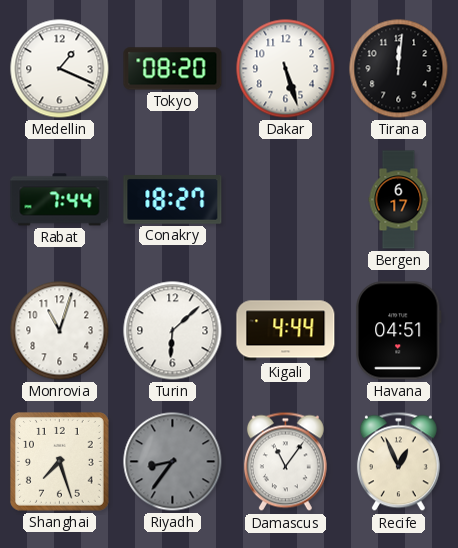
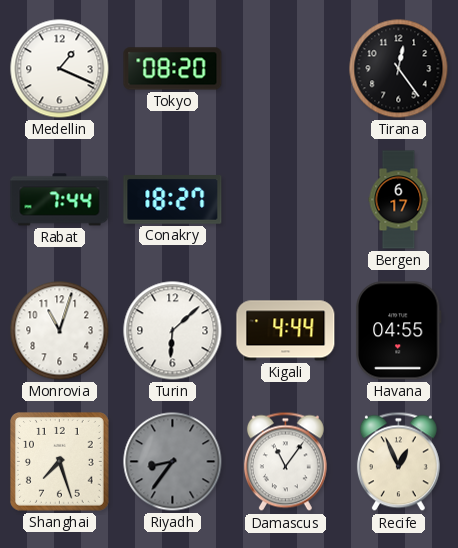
Dakar: 5:27 -> none (286, 69)
Tirana: 12:01 -> 12:24 (399, 69)
Havana: 04:51 -> 04:55 (398, 331)
